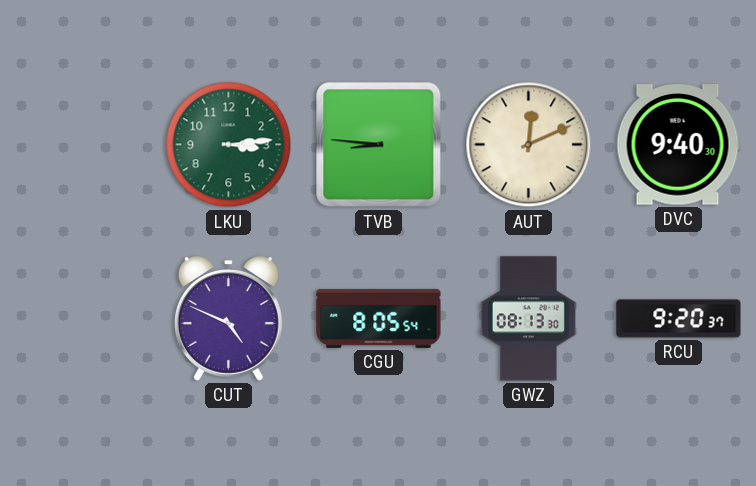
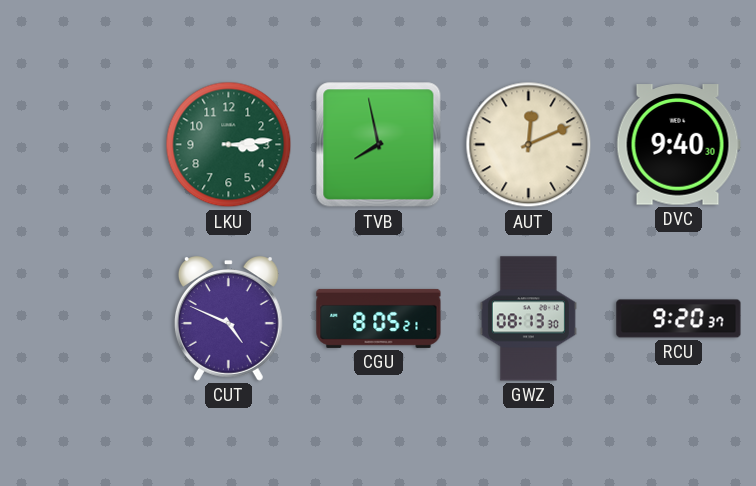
TVB: 8:46 -> 7:58 (379, 145)
CGU: 8:05:54 -> 8:05:21 (379, 318)
